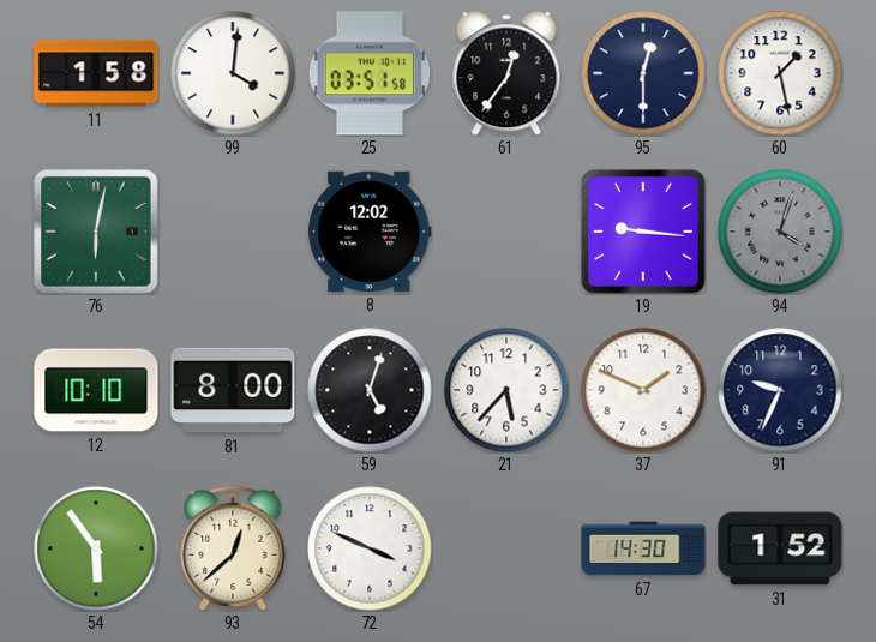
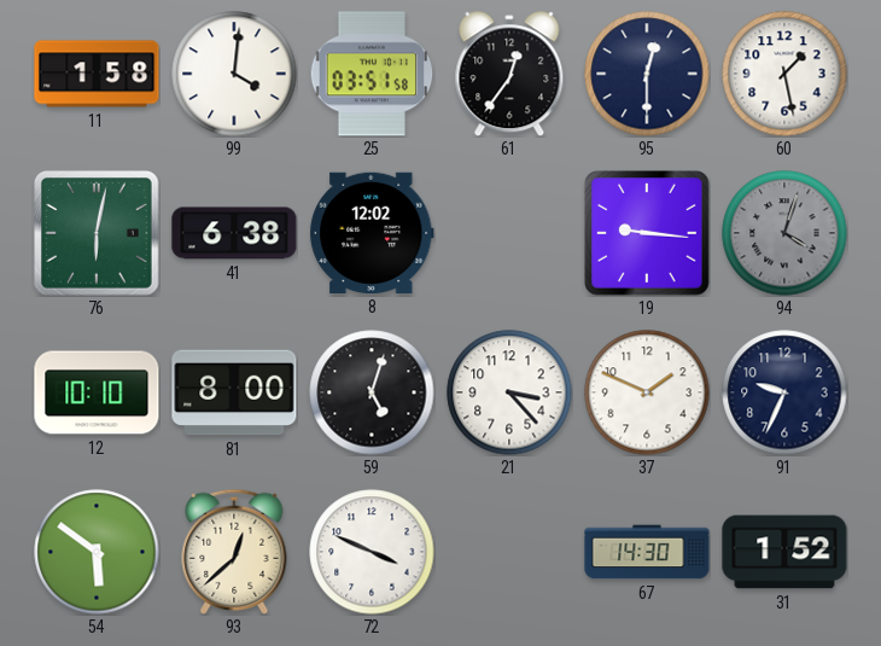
41: none -> 6:38 (234, 233)
21: 5:37 -> 3:23 (509, 392)
54: 5:54 -> 5:51 (97, 552)
